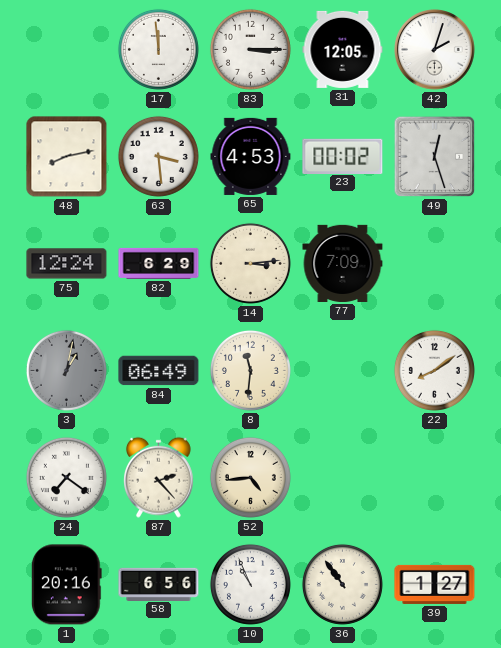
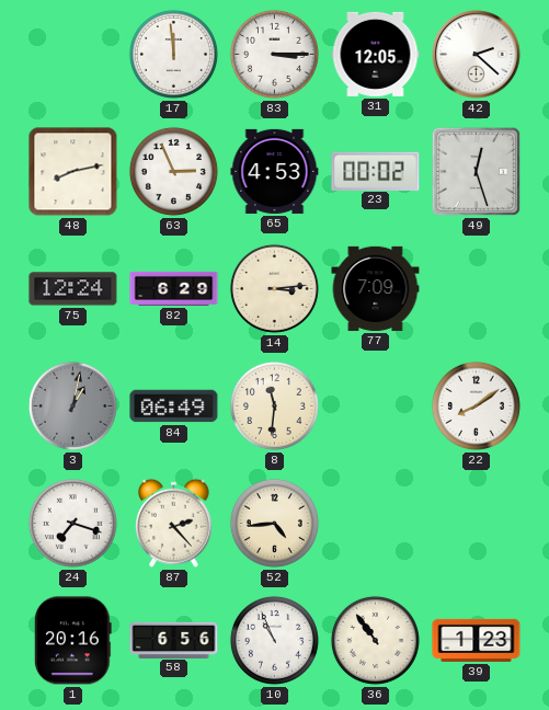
42: 2:03 -> 2:22 (477, 55)
63: 3:29 -> 2:56 (173, 171)
24: 7:21 -> 7:18 (72, 523)
39: 1:27 -> 1:23 (477, 640)
